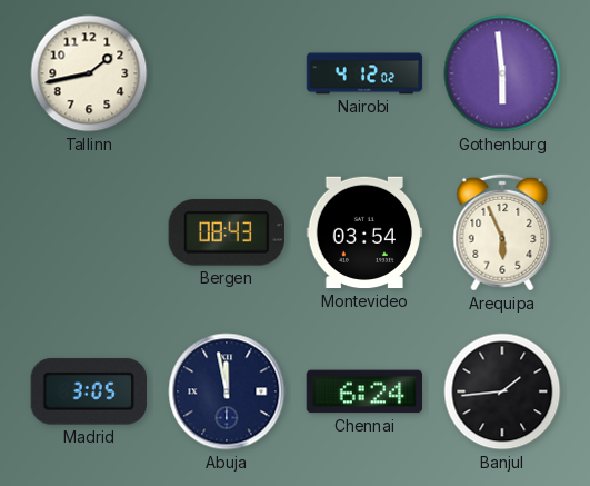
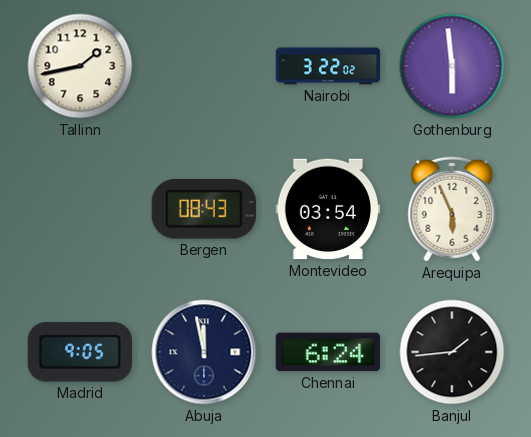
Nairobi: 4:12 -> 3:22 (328, 66)
Madrid: 3:05 -> 9:05 (80, 352)
